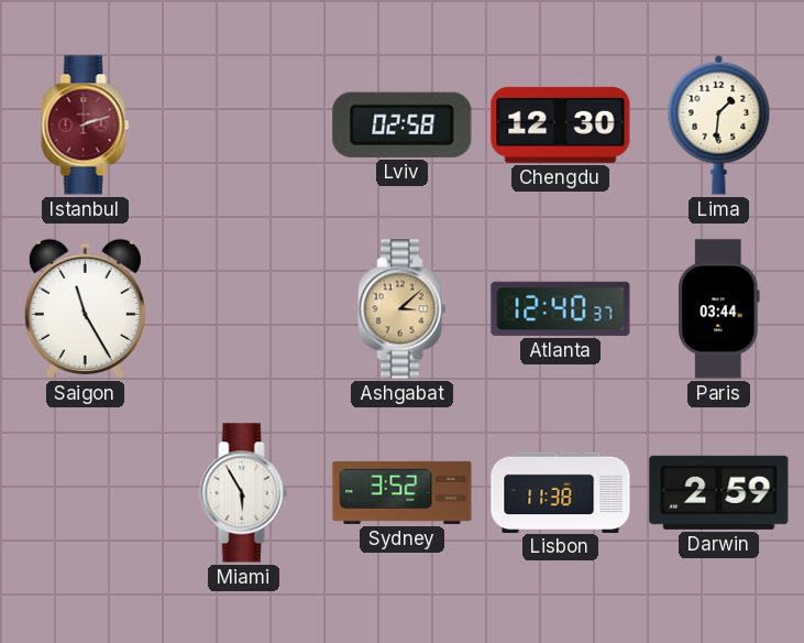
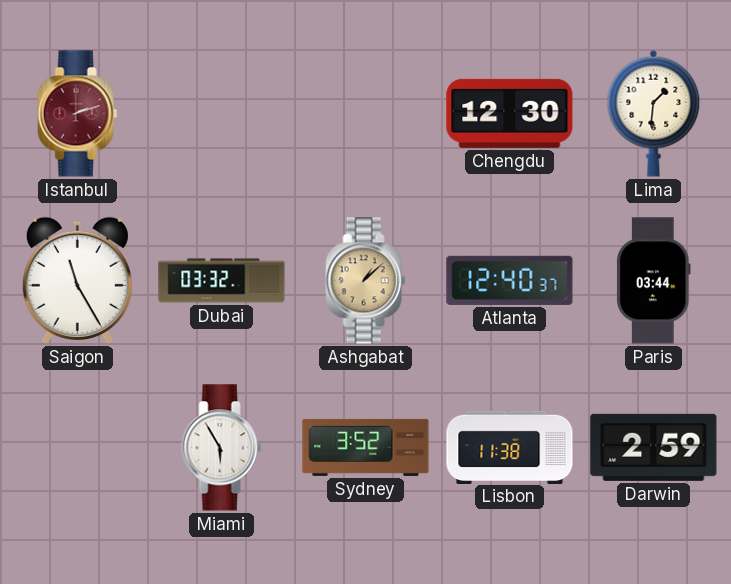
Lviv: 02:58 -> none (403, 124)
Dubai: none -> 03:32 (222, 281)
Ashgabat: 3:08 -> 1:08 (366, 281)
